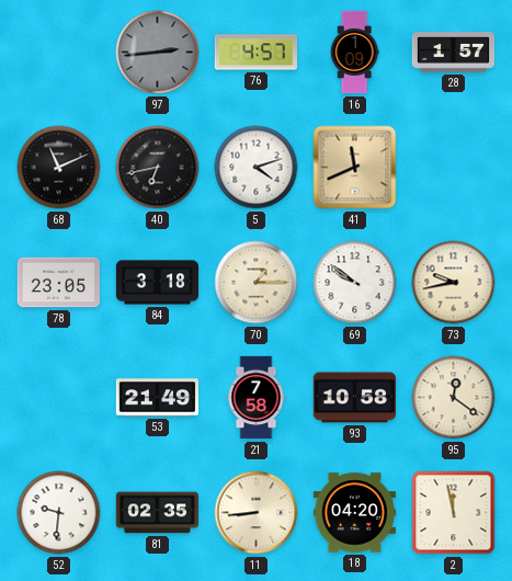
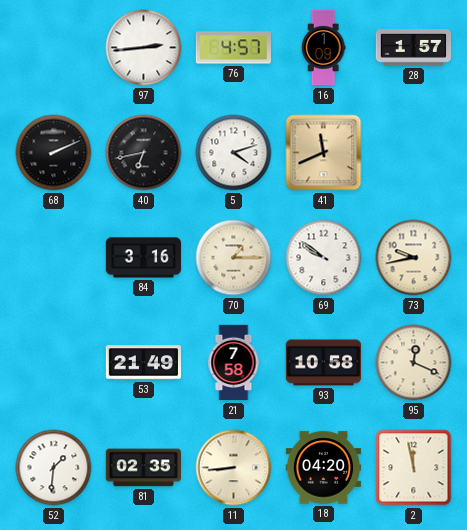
97 dial: grey -> white (144, 48)
68: 11:11 -> 2:11 (54, 153)
78: 23:05 -> none (58, 283)
84: 3:18 -> 3:16 (144, 258)
95: 12:21 -> 12:19 (414, 363)
52: 9:31 -> 1:31 (54, 468)
